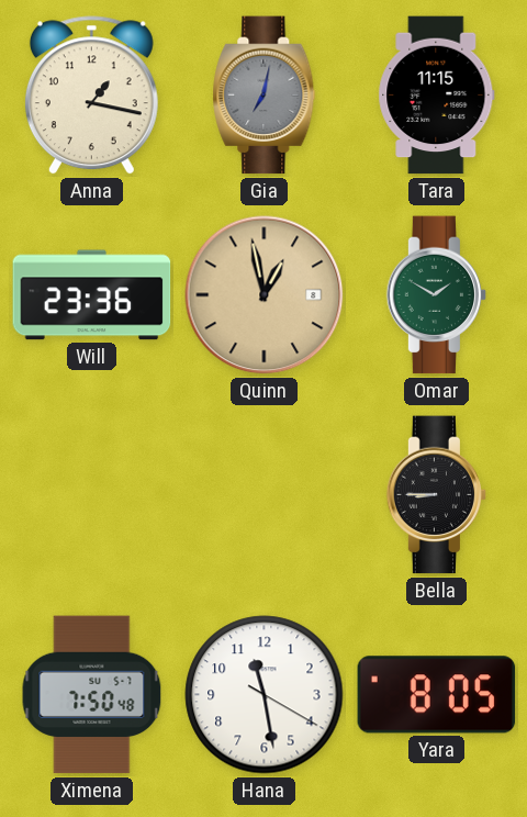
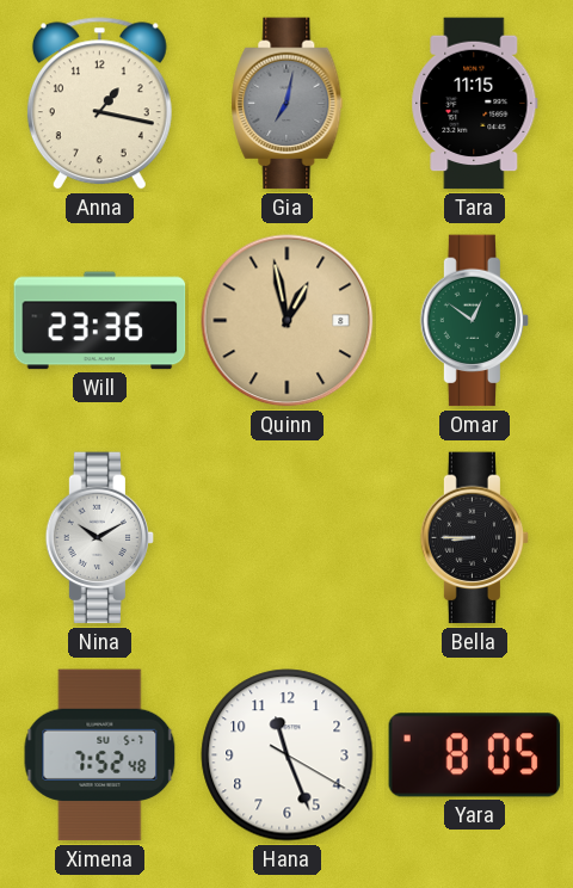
Omar: 1:50 -> 12:51 (475, 321)
Nina: none -> 10:10 (100, 538)
Ximena: 7:50 -> 7:52 (100, 756)
Hana: 11:28 -> 11:26 (288, 756)
